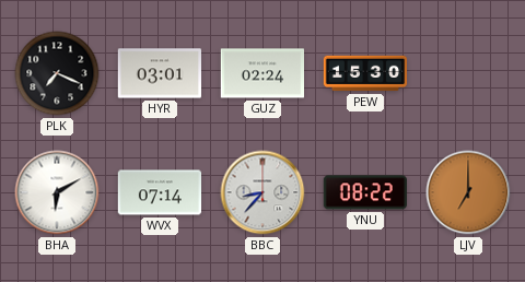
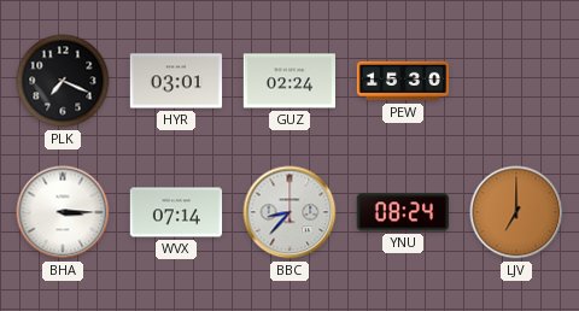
BHA: 6:10 -> 3:15 (63, 212)
YNU: 08:22 -> 08:24 (402, 212)
